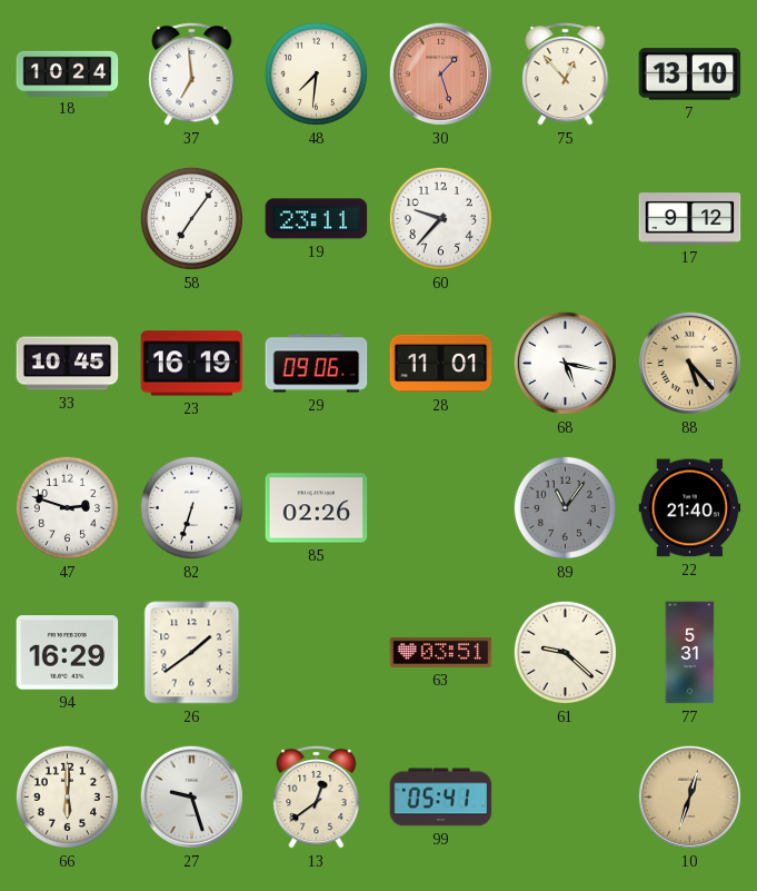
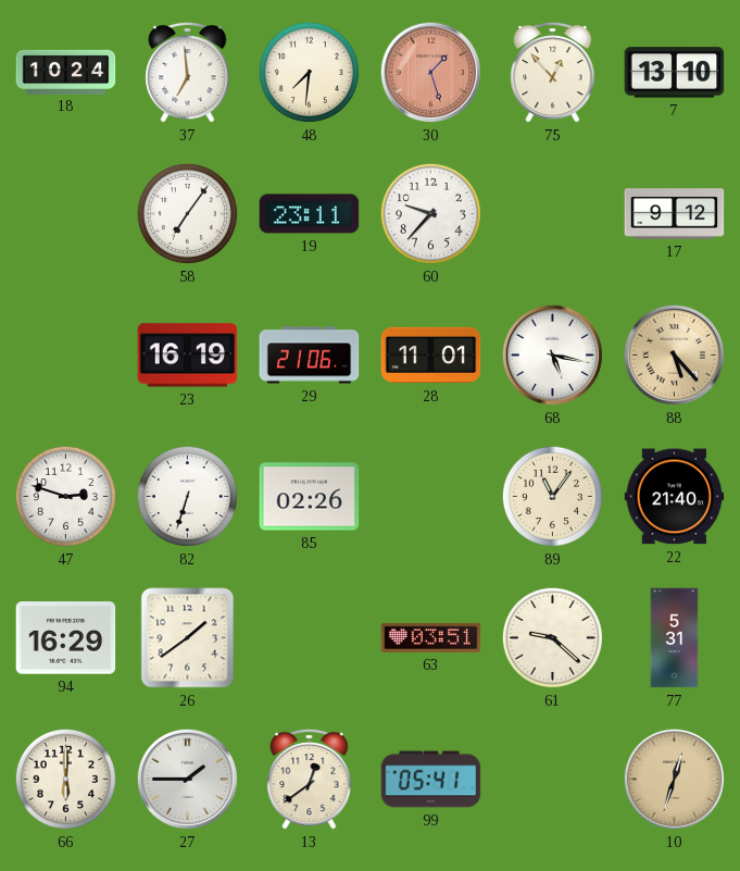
33: 10:45 -> none (68, 364)
29: 09:06 -> 21:06 (310, 356)
89 dial: grey -> cream (552, 496)
27: 9:27 -> 1:45 (187, 779)
